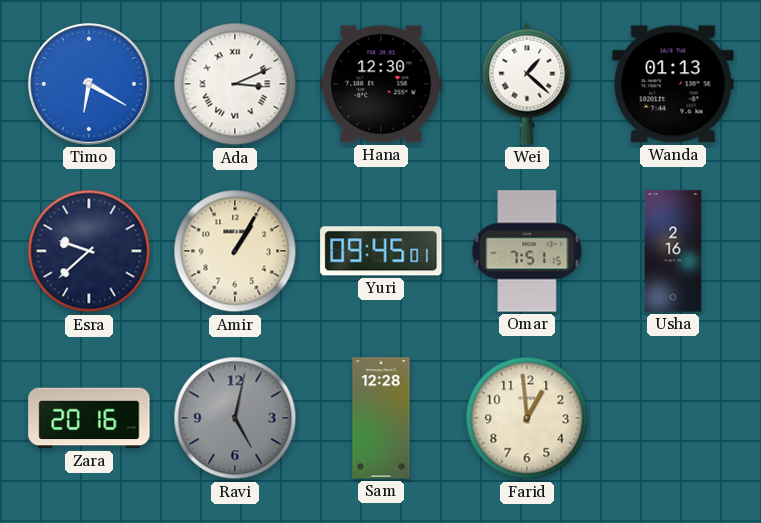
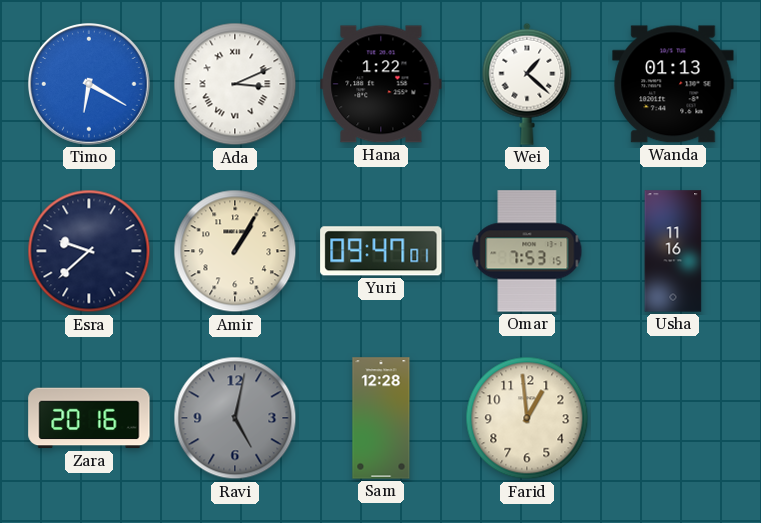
Hana: 12:30 -> 1:22 (381, 84)
Yuri: 09:45 -> 09:47 (381, 251)
Omar: 7:51 -> 7:53 (527, 251)
Usha: 2:16 -> 11:16 (673, 251)
